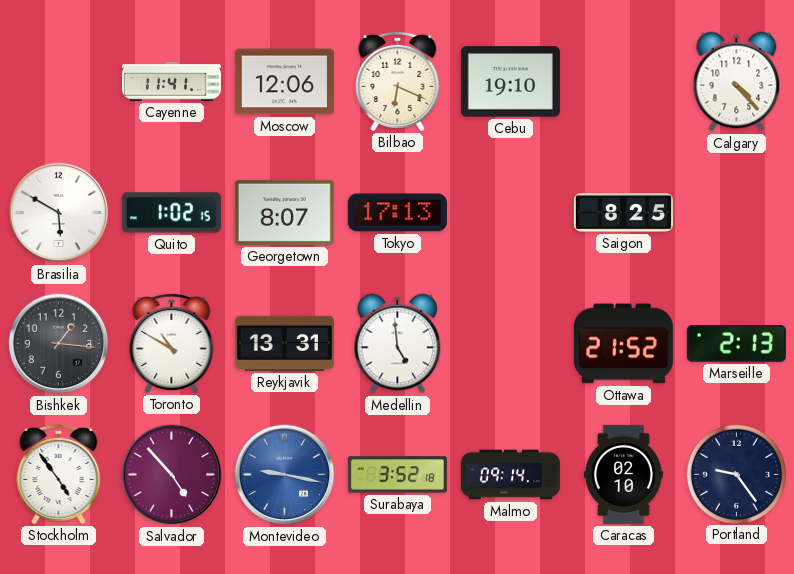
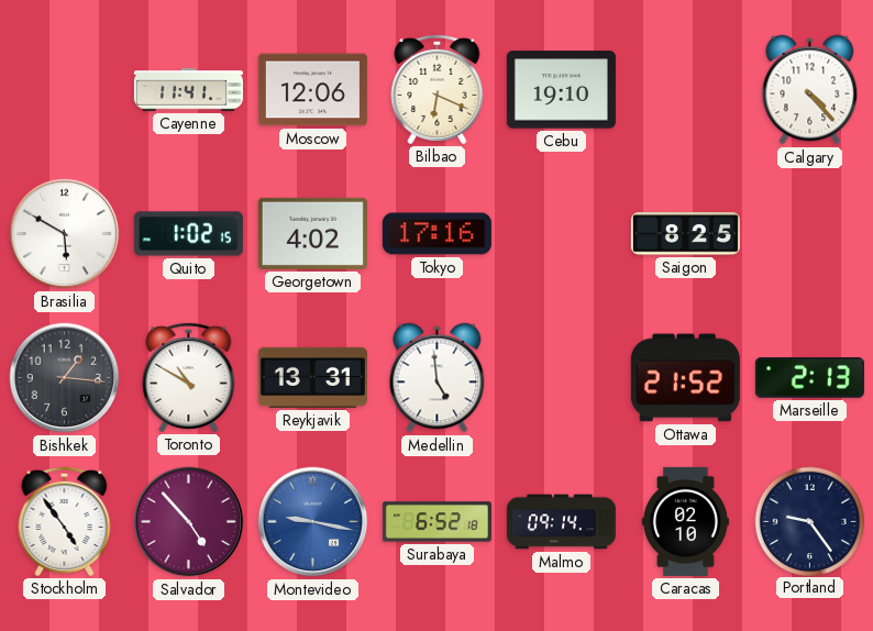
Georgetown: 8:07 -> 4:02 (312, 233)
Tokyo: 17:13 -> 17:16 (436, 234)
Surabaya: 3:52 -> 6:52 (436, 522)
